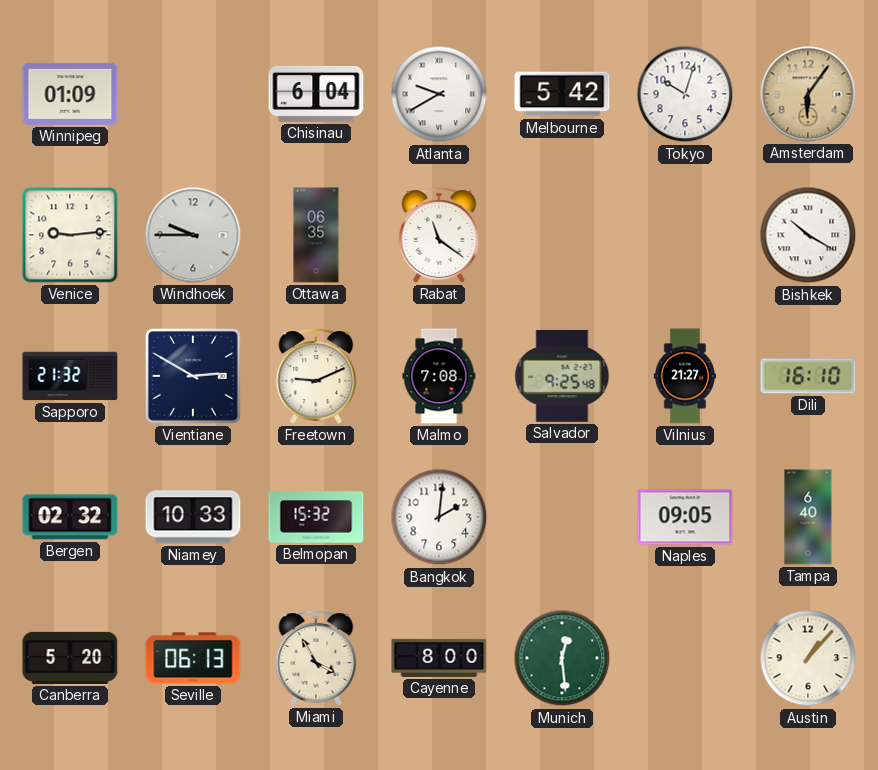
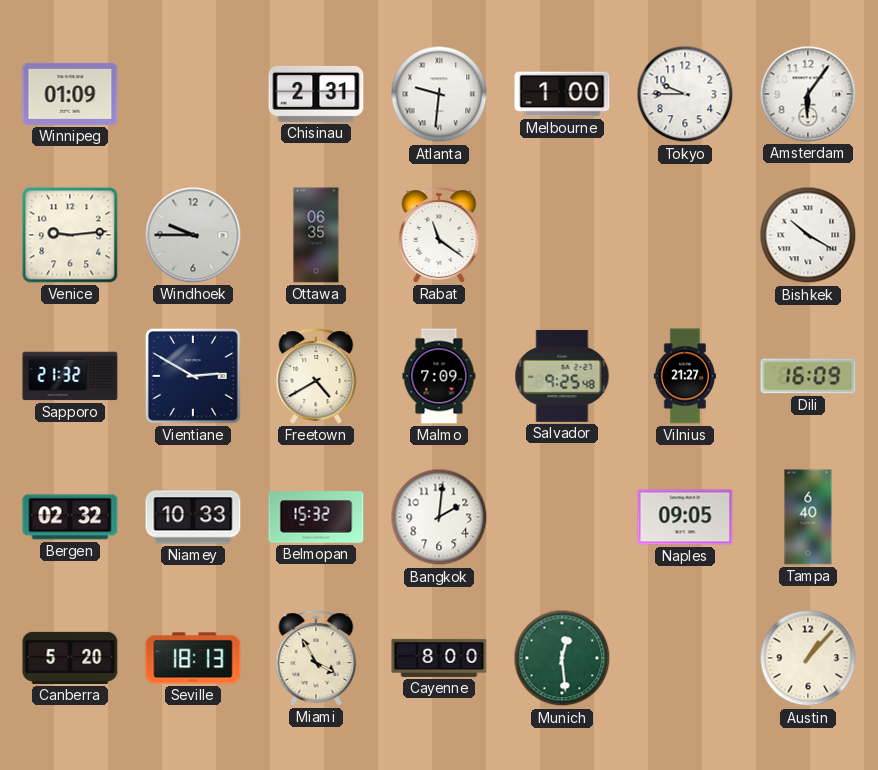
Chisinau: 6:04 -> 2:31 (316, 94)
Atlanta: 9:40 -> 9:31 (439, 94)
Melbourne: 5:42 -> 1:00 (562, 94)
Tokyo: 10:03 -> 9:45 (685, 94)
Amsterdam dial: champagne -> white (808, 94)
Freetown: 9:11 -> 4:40 (316, 376)
Malmo: 7:08 -> 7:09 (439, 376)
Dili: 16:10 -> 16:09 (808, 376)
Seville: 06:13 -> 18:13 (193, 658)
